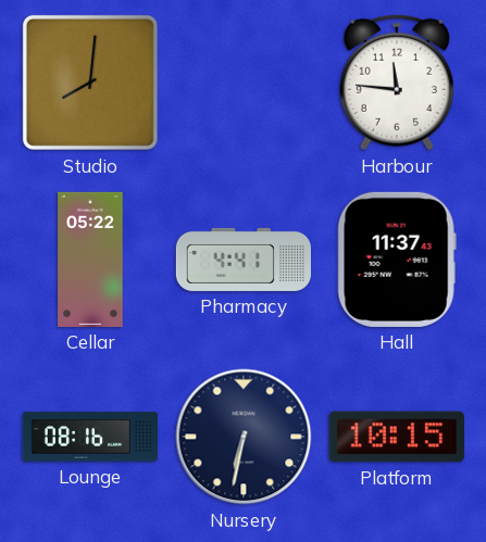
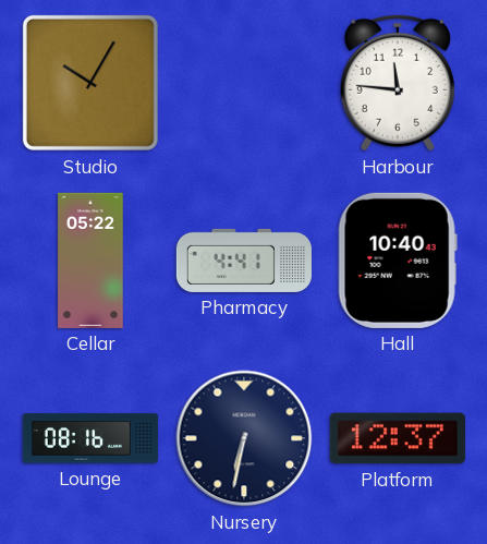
Studio: 8:01 -> 10:05 (90, 83)
Hall: 11:37 -> 10:40 (398, 261)
Platform: 10:15 -> 12:37 (398, 438)
